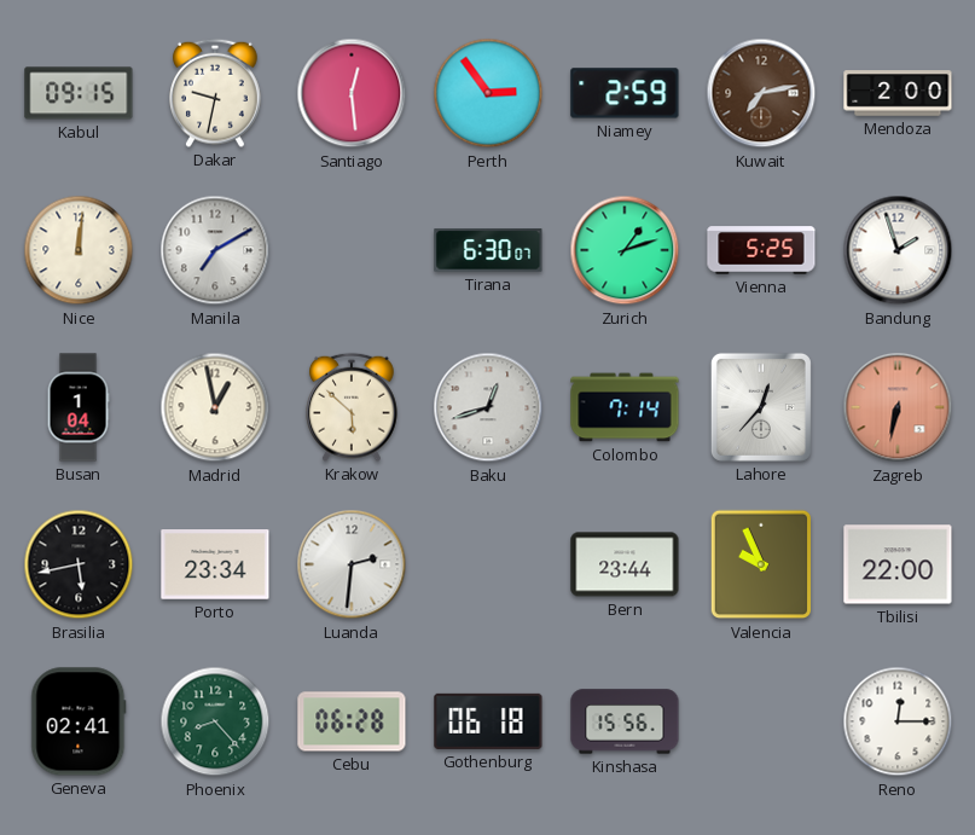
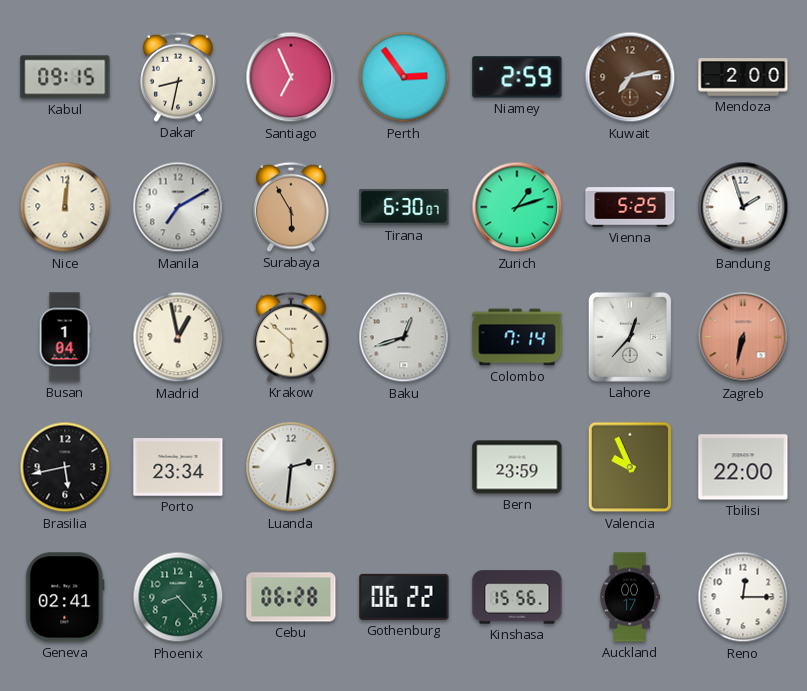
Dakar: 9:32 -> 8:32 (179, 77)
Santiago: 12:29 -> 6:56 (291, 77)
Surabaya: none -> 5:55 (292, 207)
Bern: 23:44 -> 23:59 (517, 467)
Gothenburg: 06:18 -> 06:22 (404, 597)
Auckland: none -> 00:17 (630, 597)
